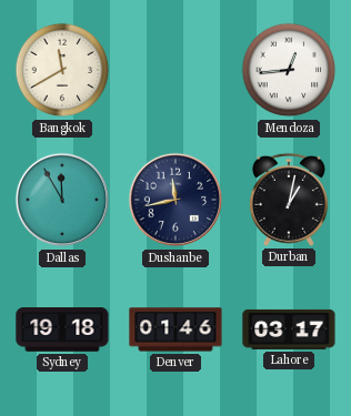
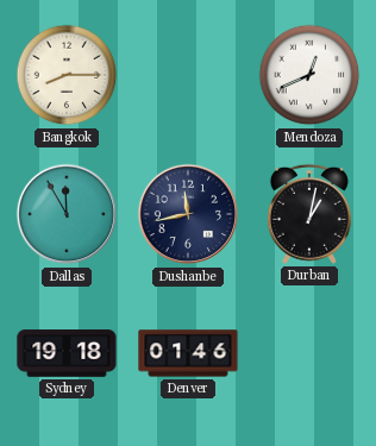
Bangkok: 11:40 -> 8:15 (67, 75)
Mendoza: 12:44 -> 12:41 (309, 75)
Lahore: 03:17 -> none (289, 329)
